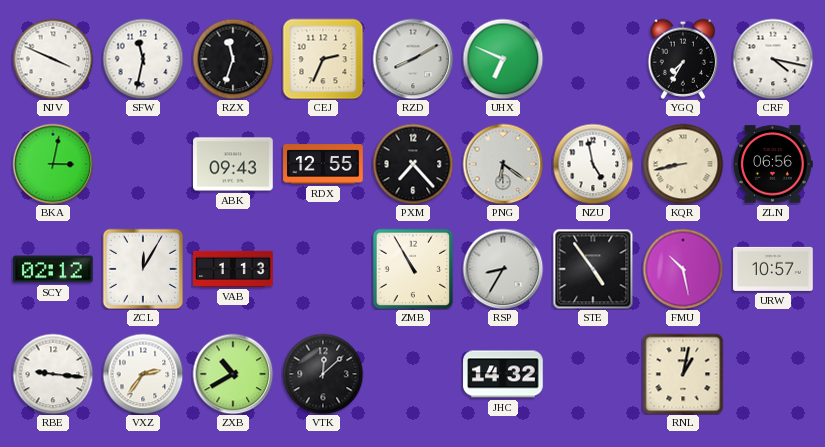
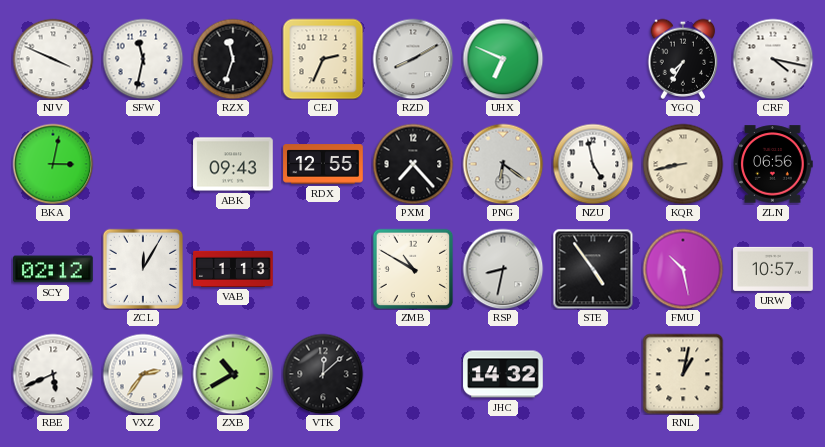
ZMB: 10:55 -> 10:50 (413, 269)
RSP: 8:35 -> 8:32 (503, 269)
RBE: 9:16 -> 5:41 (53, 374)
